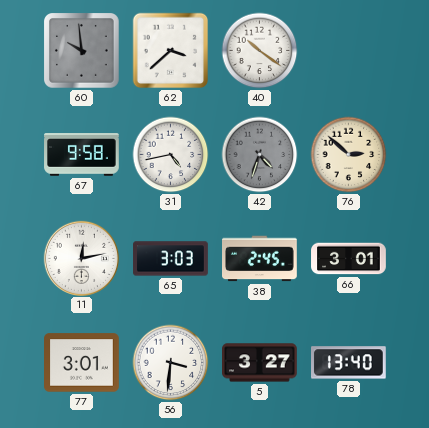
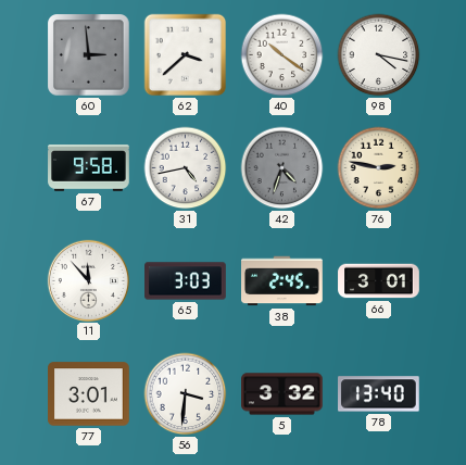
60: 9:59 -> 2:59 (89, 55)
98: none -> 4:17 (379, 55)
76: 2:52 -> 2:47 (379, 168)
11: 12:13 -> 11:53 (88, 280)
5: 3:27 -> 3:32 (282, 394)
